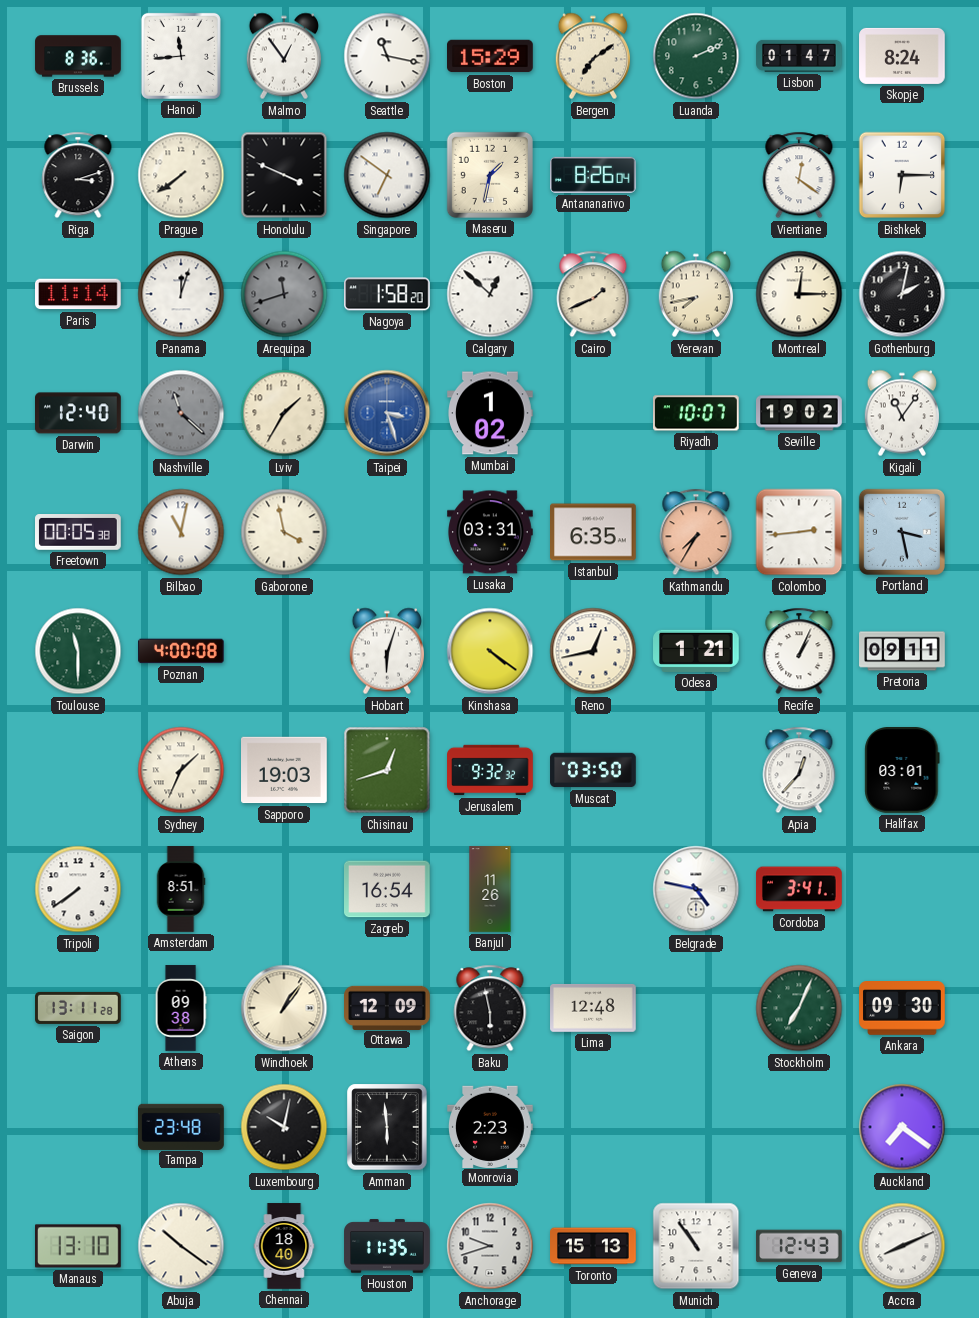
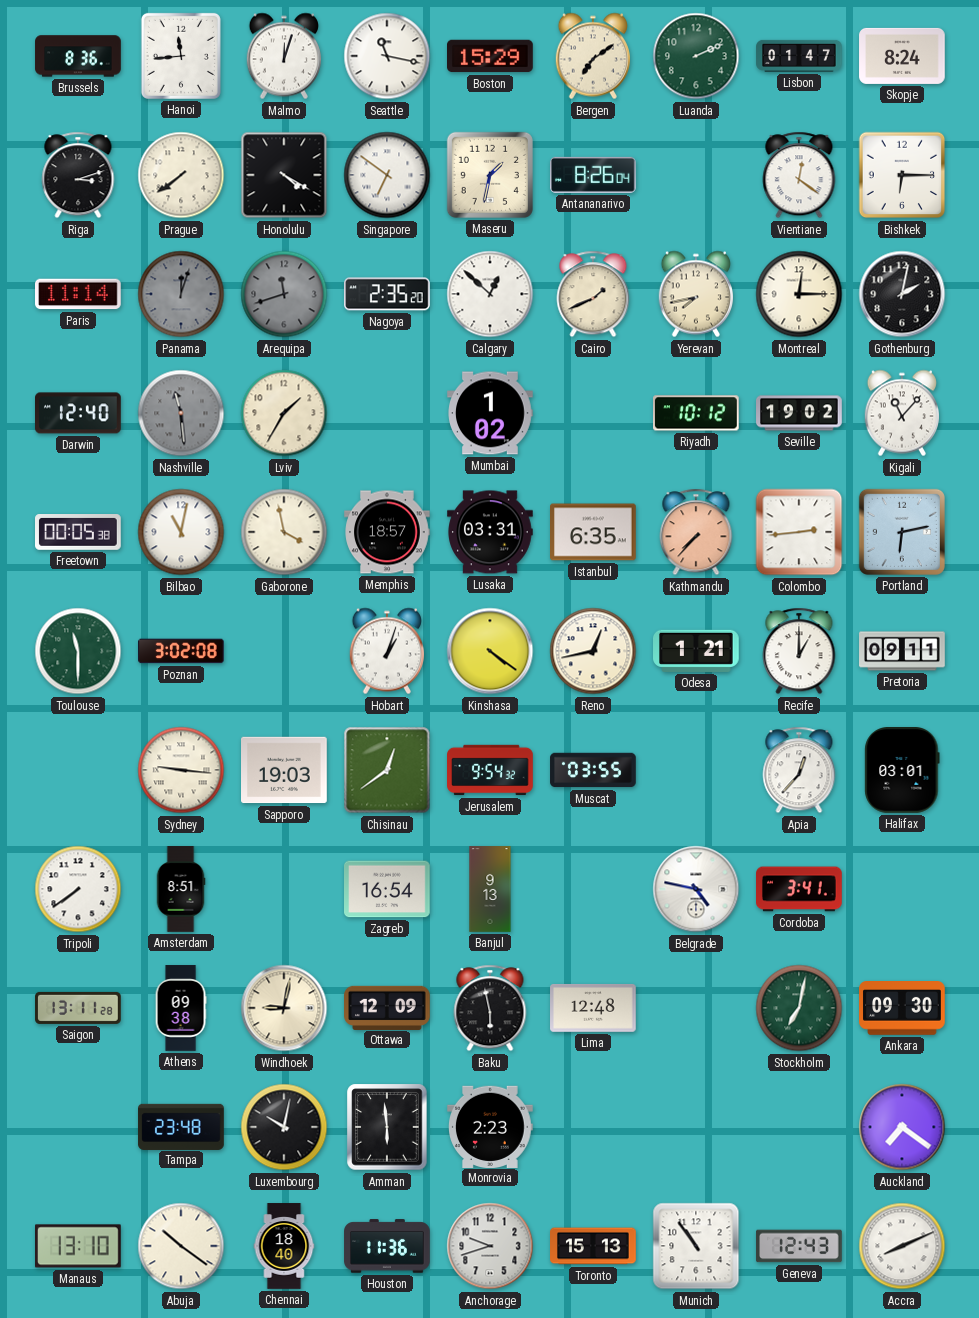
Malmo: 12:54 -> 12:03 (283, 56)
Honolulu: 3:49 -> 4:20 (284, 175)
Panama dial: white -> grey (181, 294)
Nagoya: 1:58 -> 2:35 (388, 294)
Nashville: 11:22 -> 11:29 (181, 413)
Taipei: 3:27 -> none (387, 413)
Riyadh: 10:07 -> 10:12 (697, 413)
Kigali: 11:06 -> 11:07 (901, 413)
Memphis: none -> 18:57 (387, 532)
Kathmandu: 7:35 -> 7:37 (696, 532)
Portland: 3:28 -> 6:13 (902, 532)
Poznan: 4:00 -> 3:02 (181, 651)
Hobart: 6:03 -> 1:03 (386, 651)
Recife: 1:04 -> 1:00 (799, 651)
Sydney: 1:34 -> 9:16 (181, 770)
Chisinau: 12:42 -> 12:39 (387, 770)
Jerusalem: 9:32 -> 9:54 (490, 770)
Muscat: 03:50 -> 03:55 (593, 770)
Banjul: 11:26 -> 9:13 (490, 889)
Windhoek: 1:06 -> 9:02 (284, 1008)
Stockholm: 7:04 -> 7:02 (799, 1008)
Houston: 11:35 -> 11:36 (387, 1246)
